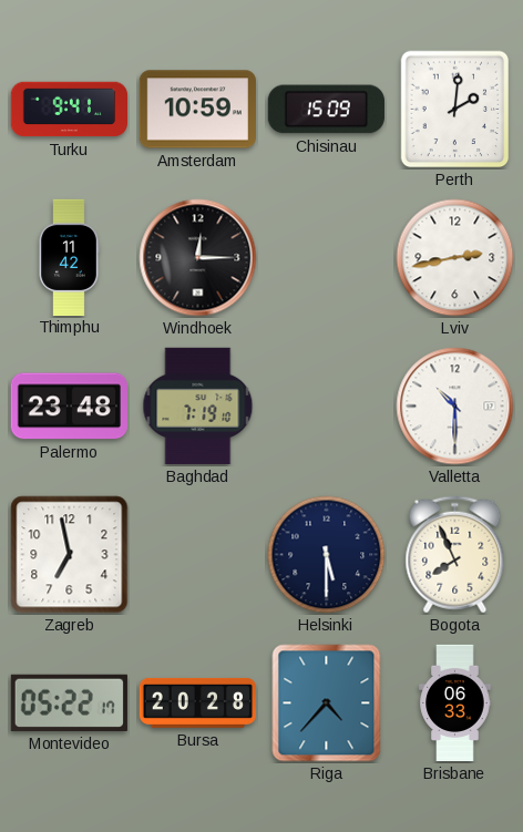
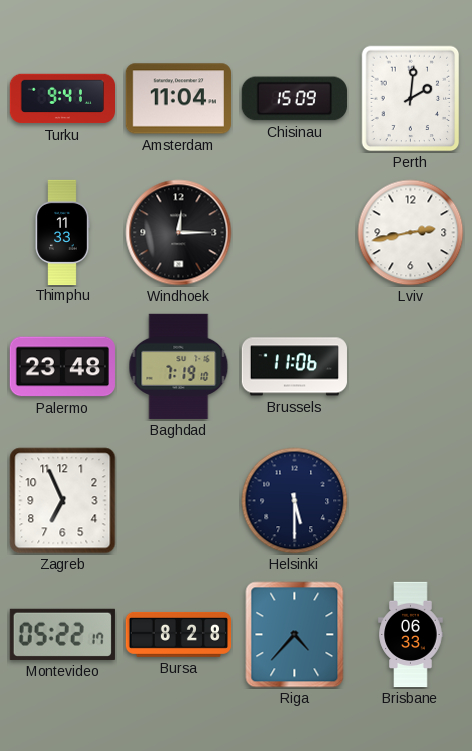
Amsterdam: 10:59 -> 11:04 (178, 99)
Thimphu: 11:42 -> 11:33 (62, 232)
Brussels: none -> 11:06 (294, 367)
Valletta: 10:30 -> none (455, 407)
Zagreb: 6:58 -> 6:56 (63, 501)
Bogota: 7:56 -> none (455, 555)
Bursa: 20:28 -> 8:28 (178, 634)
